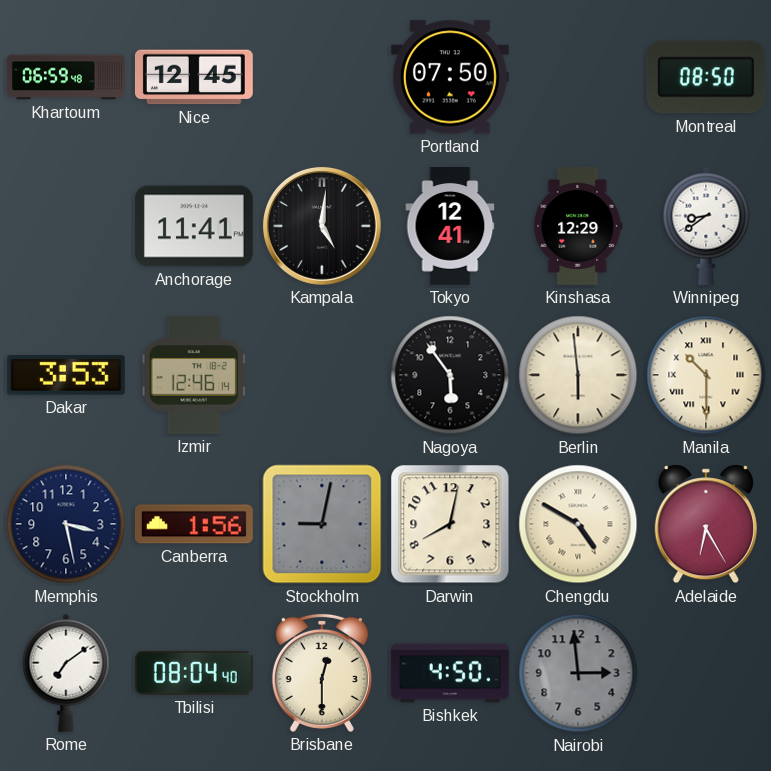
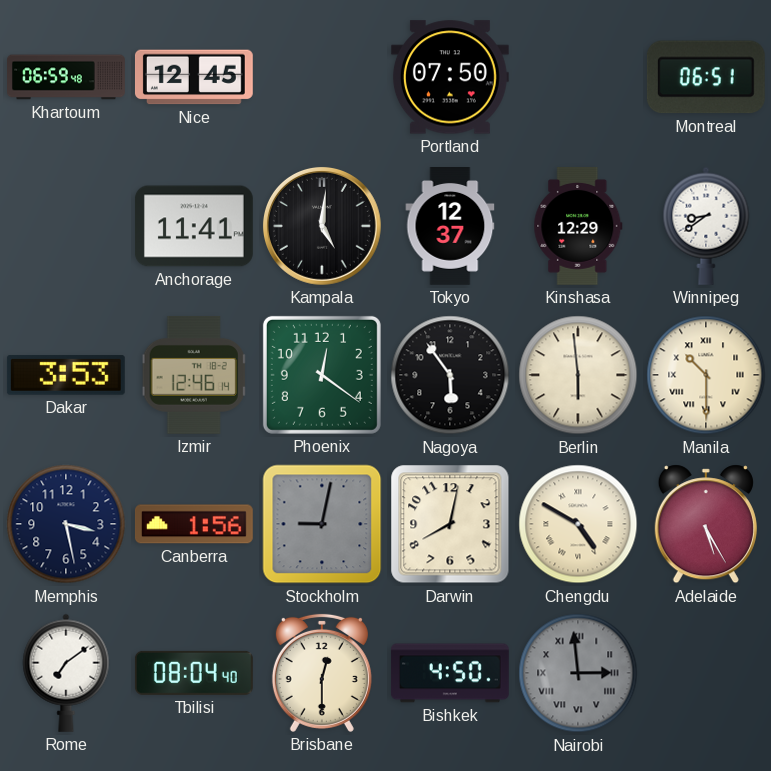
Montreal: 08:50 -> 06:51 (706, 77)
Tokyo: 12:41 -> 12:37 (450, 227)
Phoenix: none -> 12:21 (322, 375)
Adelaide: 6:25 -> 5:25 (706, 524)
Nairobi numerals: Arabic -> Roman (578, 673)
